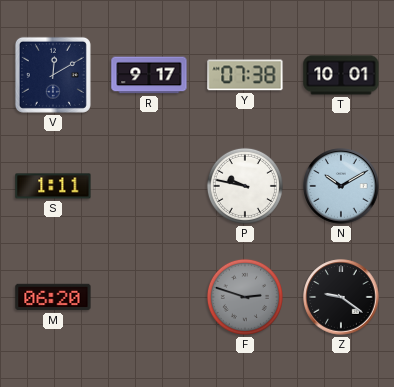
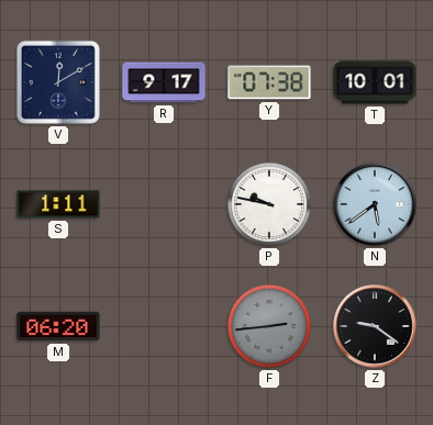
N: 10:10 -> 5:39 (375, 204)
F: 2:48 -> 2:44 (269, 326)
